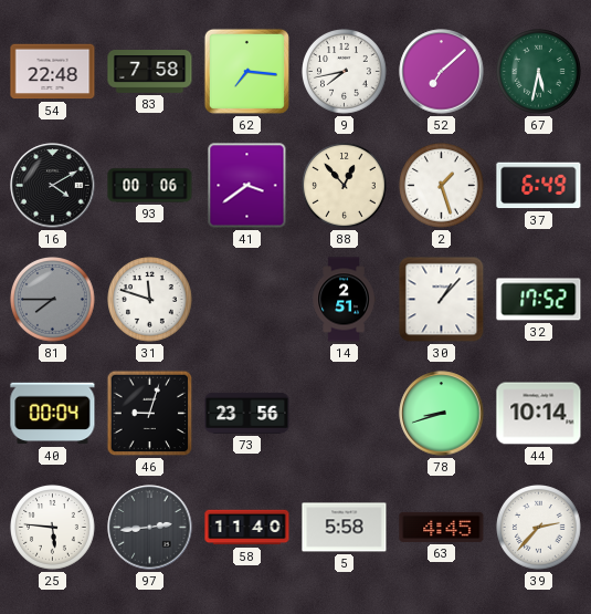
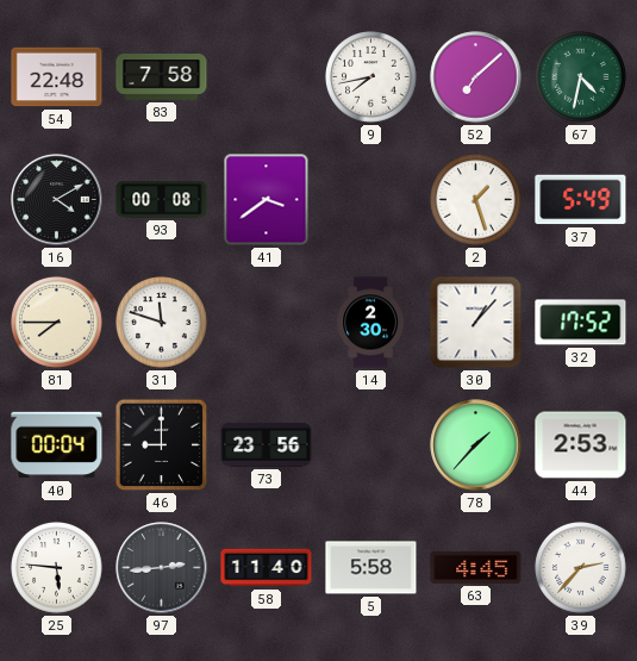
62: 7:16 -> none (246, 71)
67: 5:32 -> 4:32 (581, 77)
93: 00:06 -> 00:08 (162, 200)
88: 12:53 -> none (345, 186)
37: 6:49 -> 5:49 (581, 200)
81 dial: grey -> cream (57, 323)
14: 2:51 -> 2:30 (370, 323)
46: 9:03 -> 9:00 (162, 445)
78: 8:42 -> 1:37 (476, 445)
44: 10:14 -> 2:53 (581, 445)
